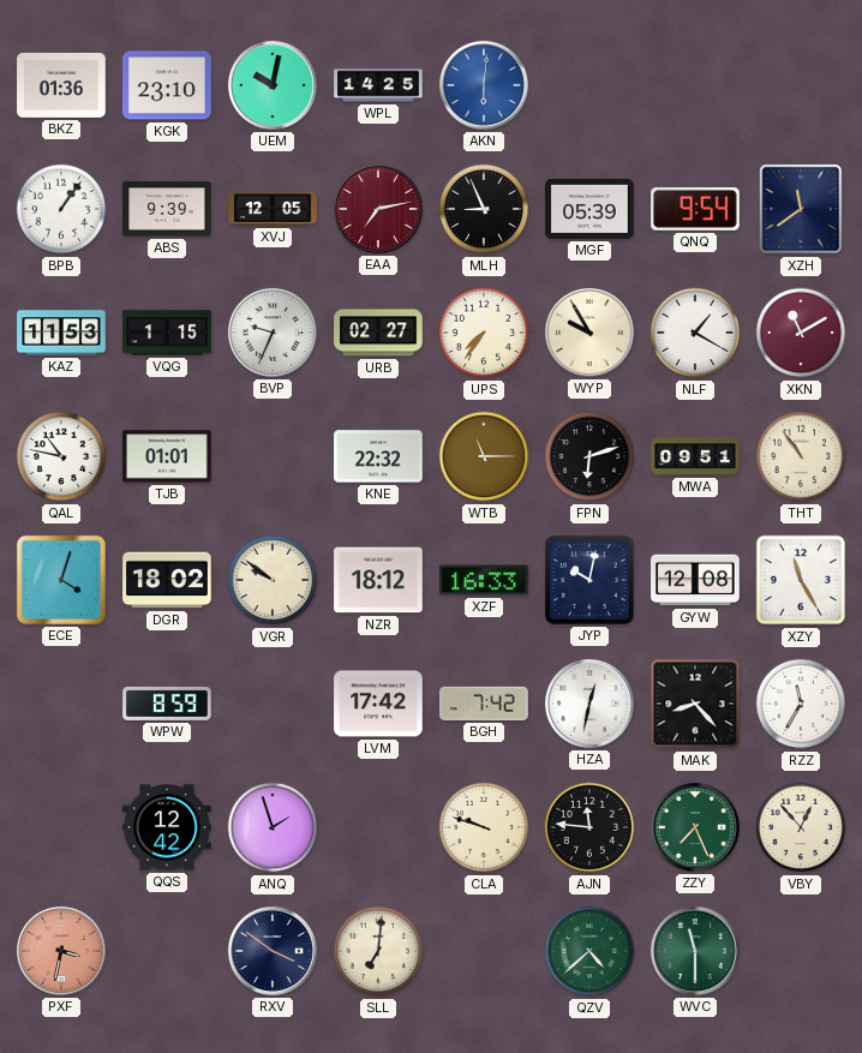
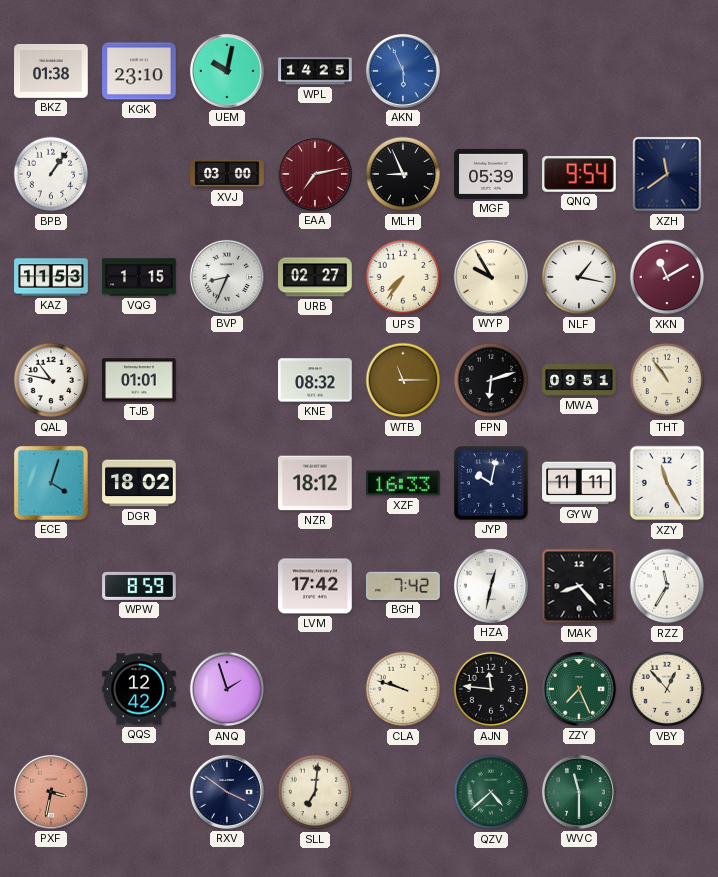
BKZ: 01:36 -> 01:38 (51, 71)
AKN: 6:01 -> 5:56 (403, 71)
ABS: 9:39 -> none (167, 209)
XVJ: 12:05 -> 03:00 (227, 174)
BVP: 9:34 -> 8:34 (227, 277)
NLF: 1:20 -> 1:17 (579, 277)
KNE: 22:32 -> 08:32 (315, 380)
VGR: 9:51 -> none (273, 580)
GYW: 12:08 -> 11:11 (579, 483)
